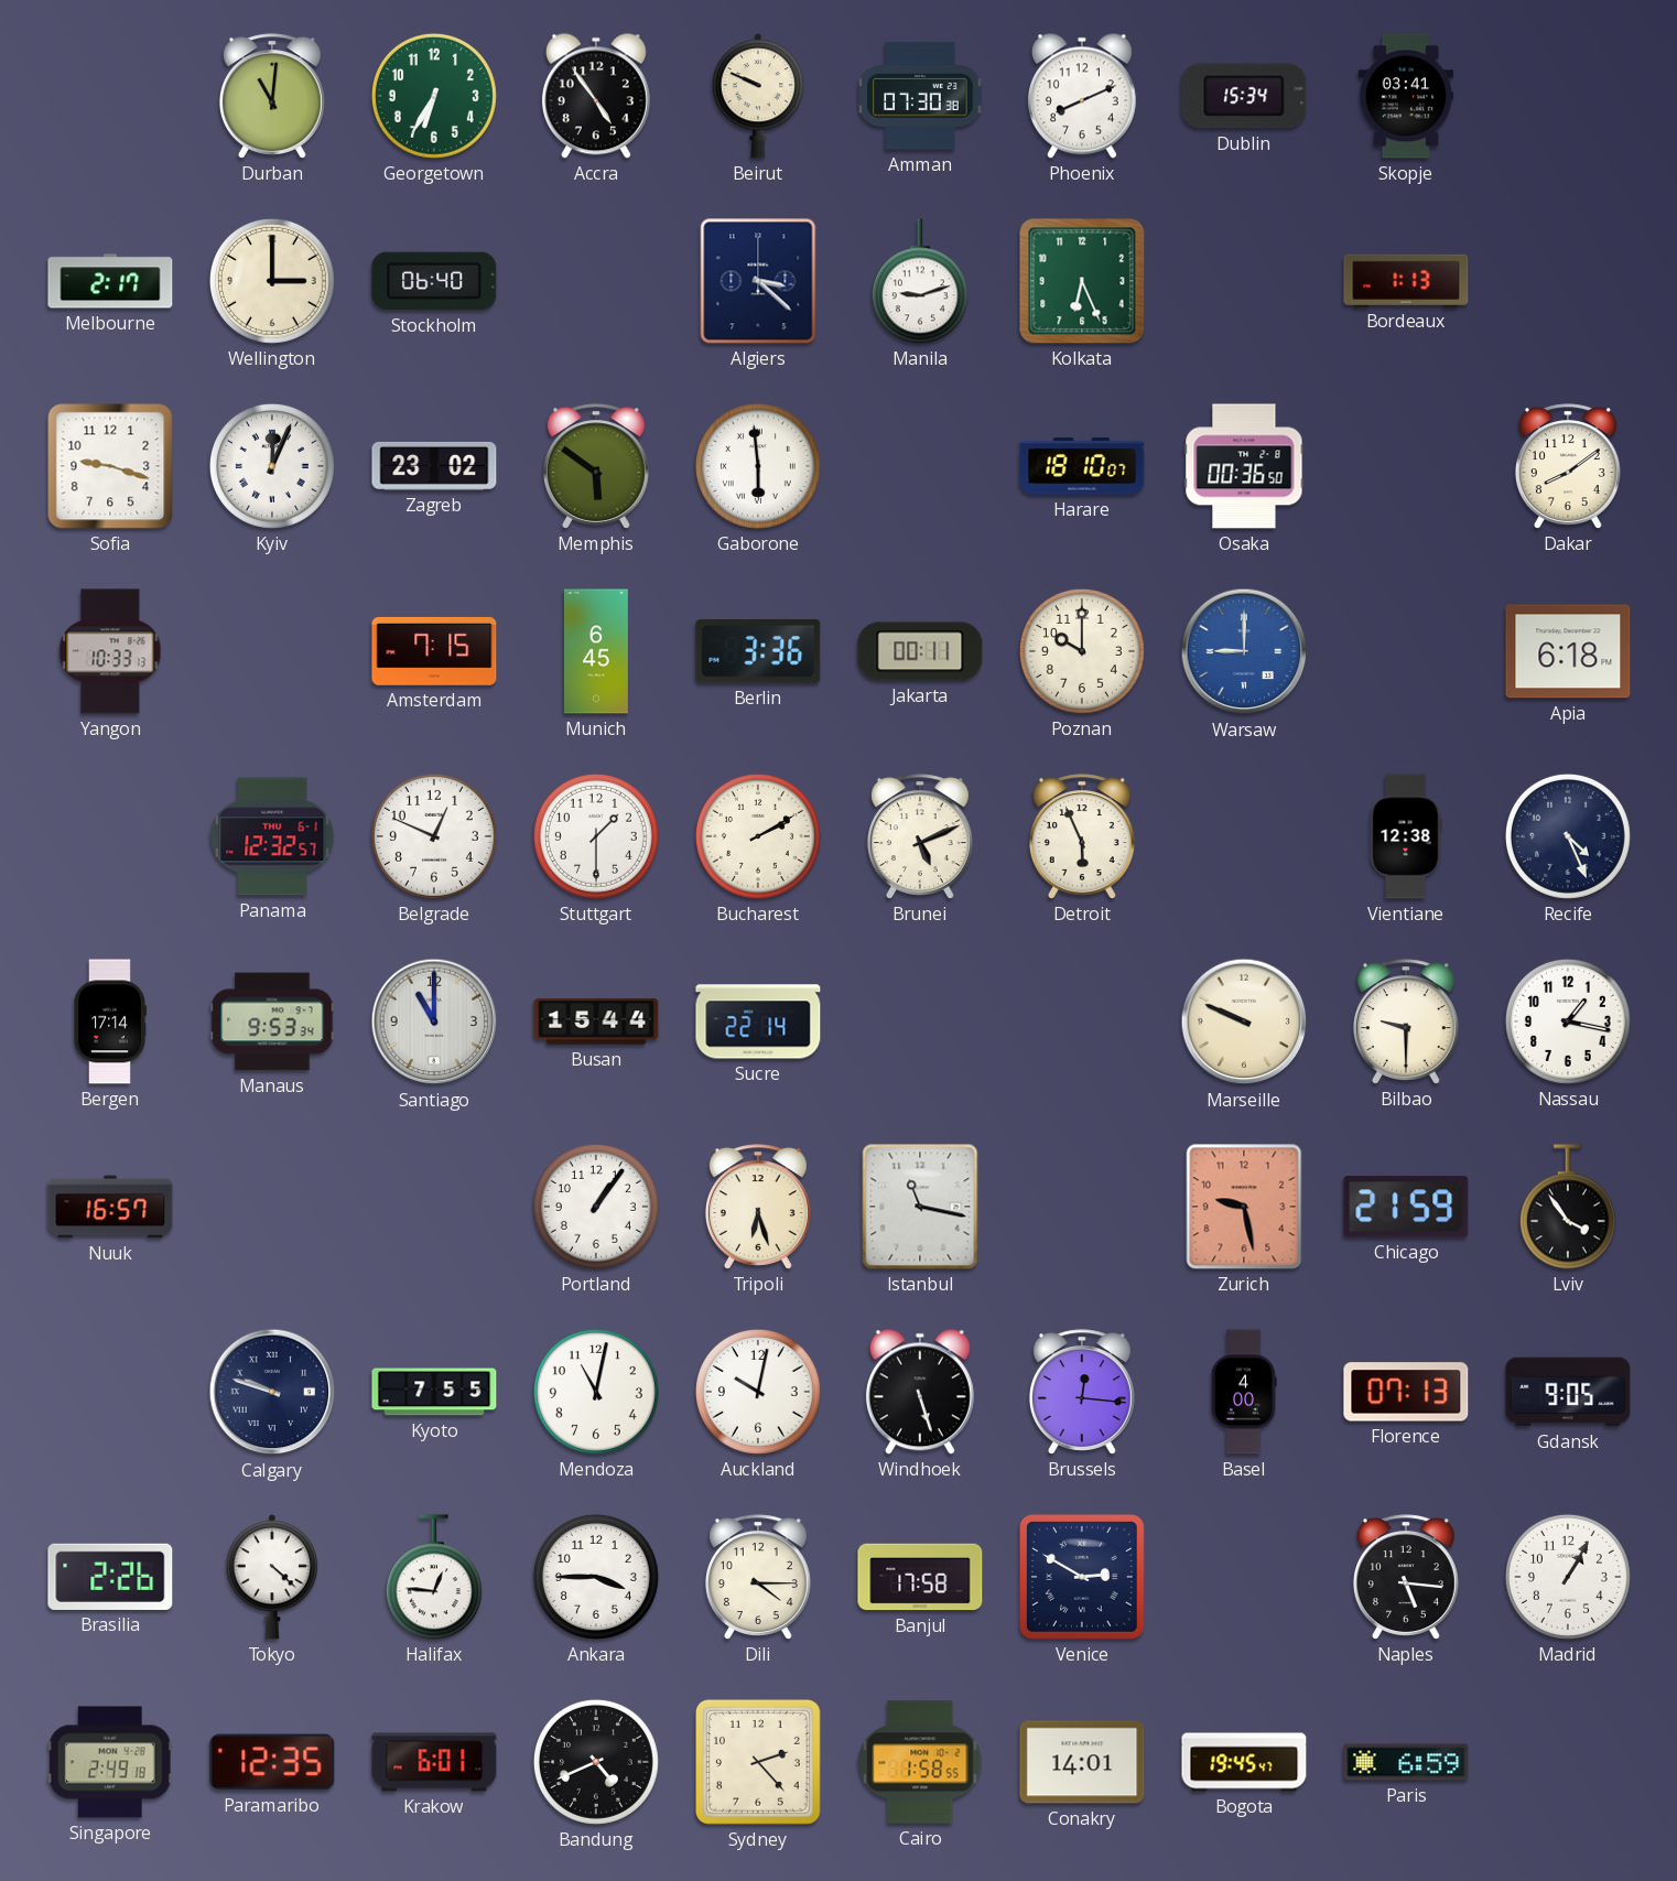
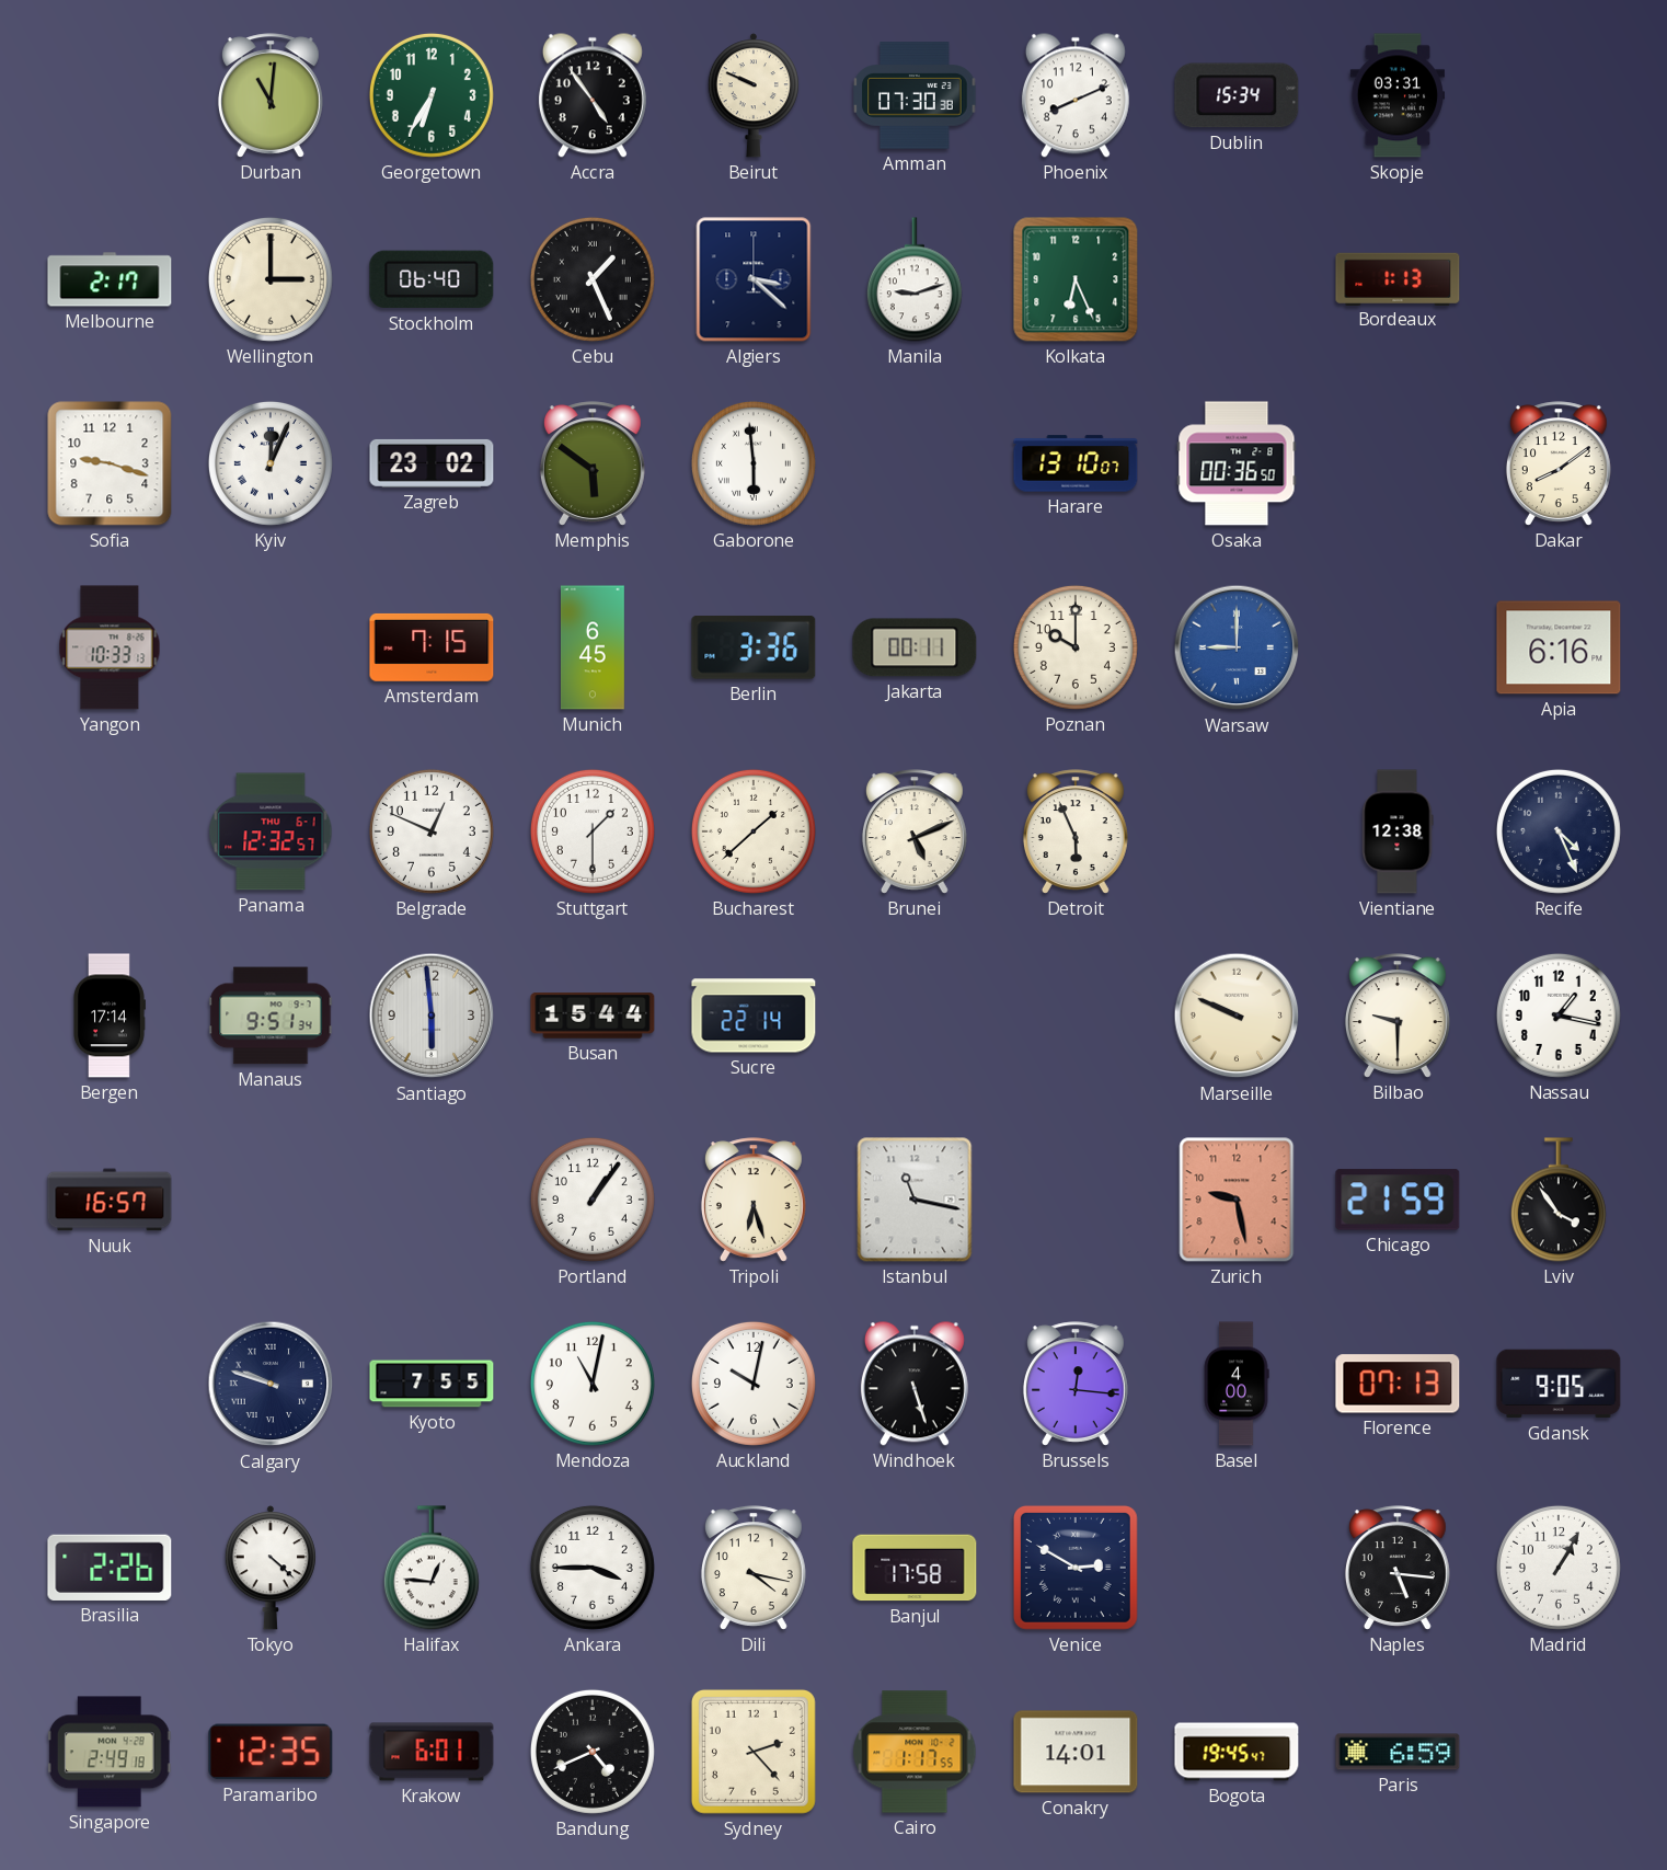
Skopje: 03:41 -> 03:31 (1396, 95)
Cebu: none -> 1:26 (593, 279)
Harare: 18:10 -> 13:10 (1076, 463)
Apia: 6:18 -> 6:16 (1559, 647)
Bucharest: 2:10 -> 1:38 (754, 831)
Manaus: 9:53 -> 9:51 (271, 1016)
Santiago: 11:00 -> 5:59 (432, 1016)
Dili: 4:15 -> 4:17 (754, 1568)
Cairo: 1:58 -> 1:17 (915, 1752)
